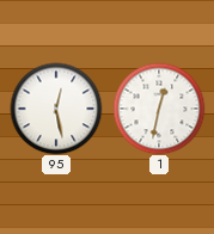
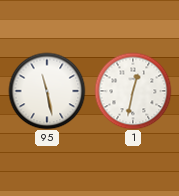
95: 12:28 -> 11:28 (47, 91)
